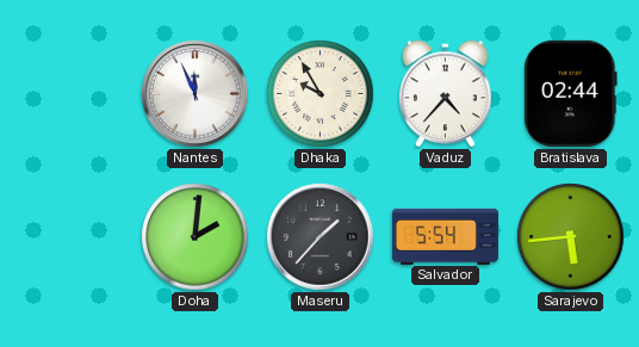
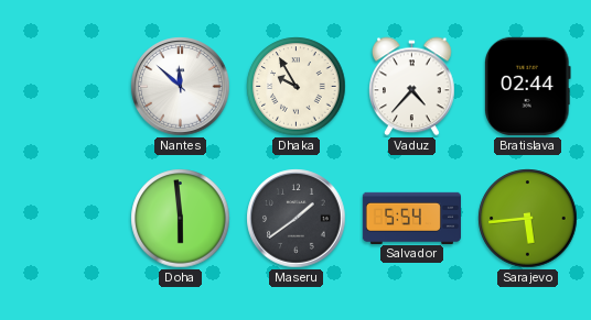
Nantes: 11:56 -> 11:52 (181, 87)
Doha: 2:01 -> 5:59 (181, 219)
Maseru: 1:37 -> 1:39 (297, 219)
